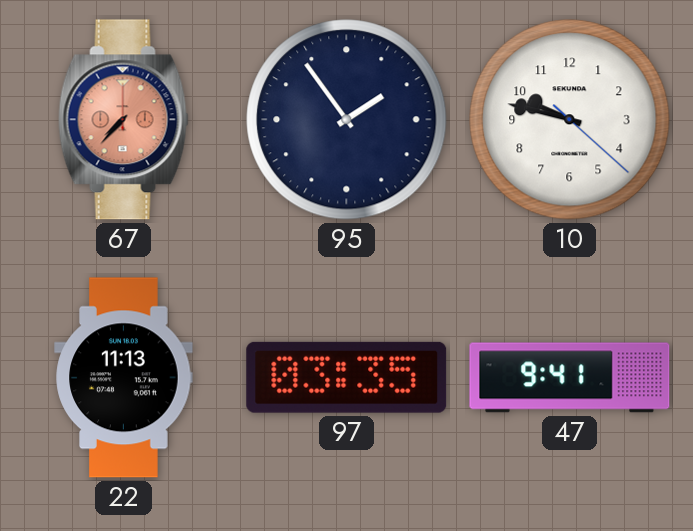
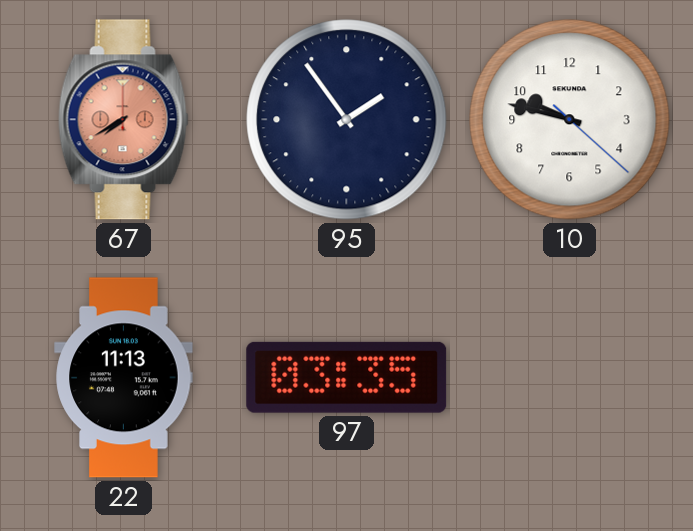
67: 7:37 -> 7:40 (123, 120)
47: 9:41 -> none (570, 378)
